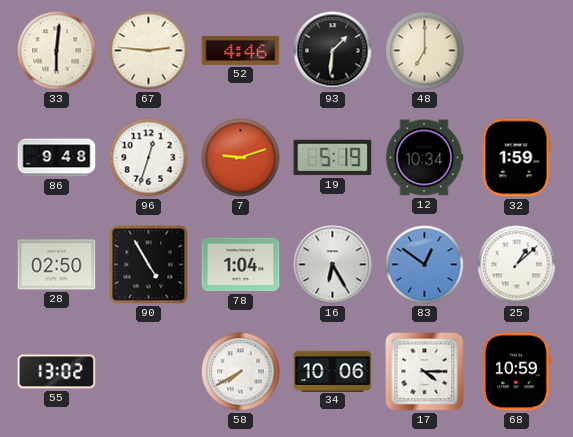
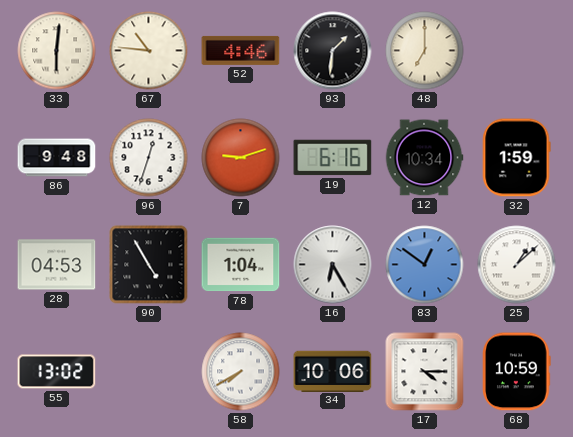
67: 2:46 -> 10:46 (149, 51)
19: 5:19 -> 6:16 (333, 158)
28: 02:50 -> 04:53 (57, 265)
